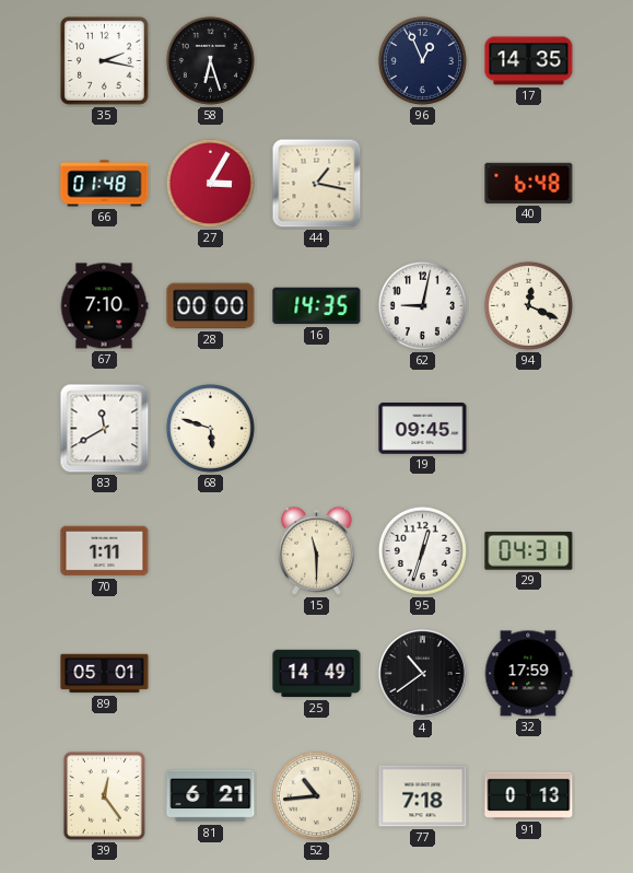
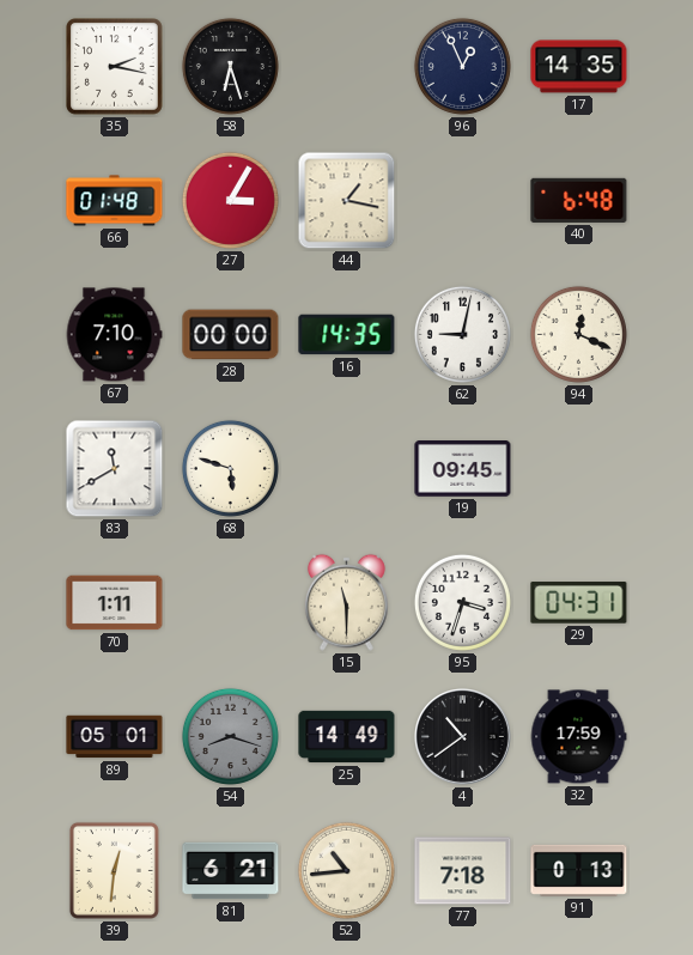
95: 12:33 -> 3:33 (462, 602)
54: none -> 8:18 (230, 736)
39: 12:24 -> 12:31 (114, 870)
